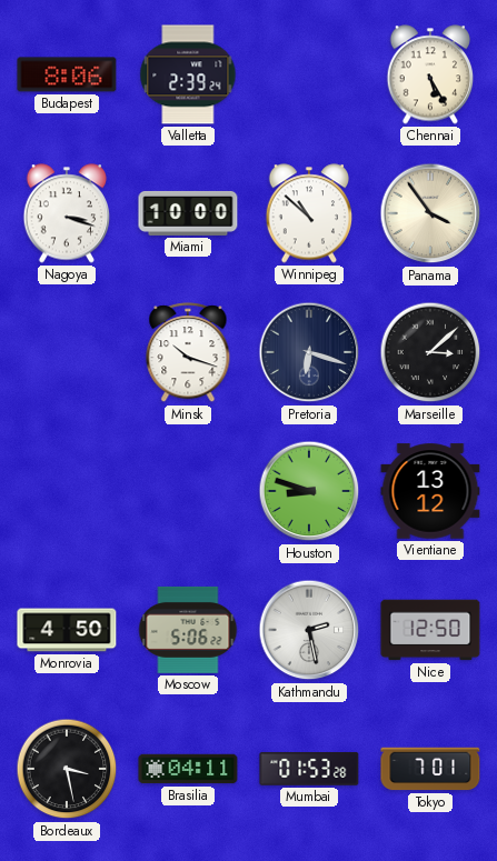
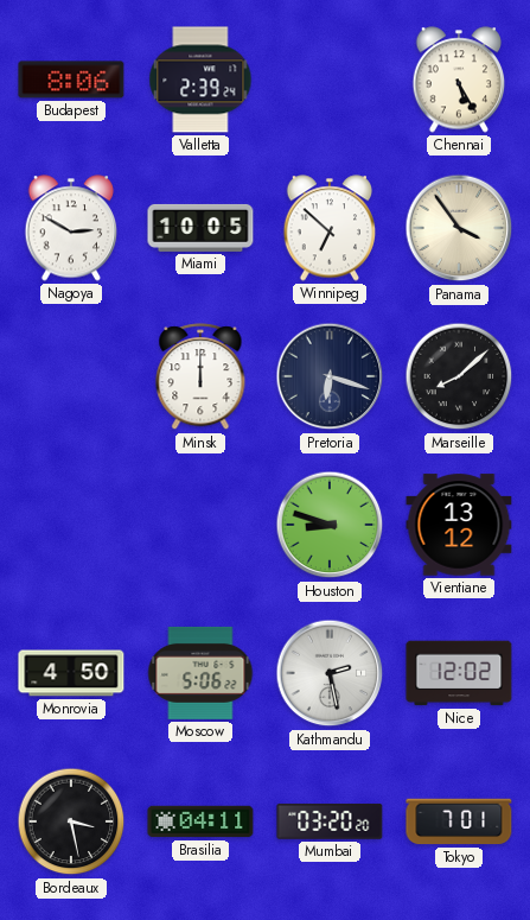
Nagoya: 3:18 -> 2:50 (71, 228)
Miami: 10:00 -> 10:05 (200, 228)
Winnipeg: 10:52 -> 6:52 (330, 228)
Minsk: 10:18 -> 12:00 (200, 377)
Marseille: 3:08 -> 8:08 (459, 376)
Nice: 12:50 -> 12:02 (459, 673)
Mumbai: 01:53 -> 03:20 (330, 821)
